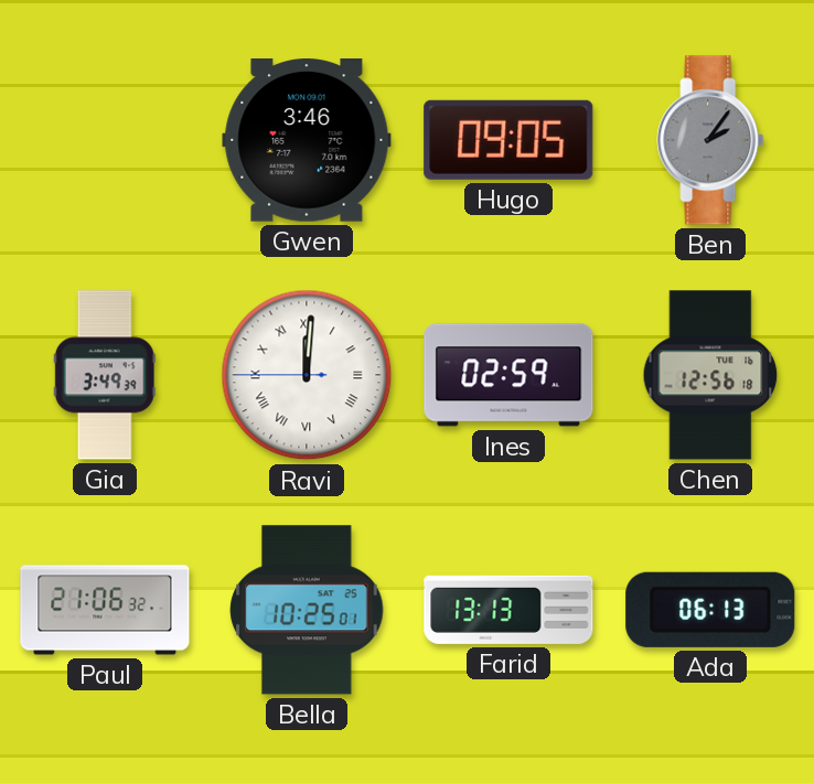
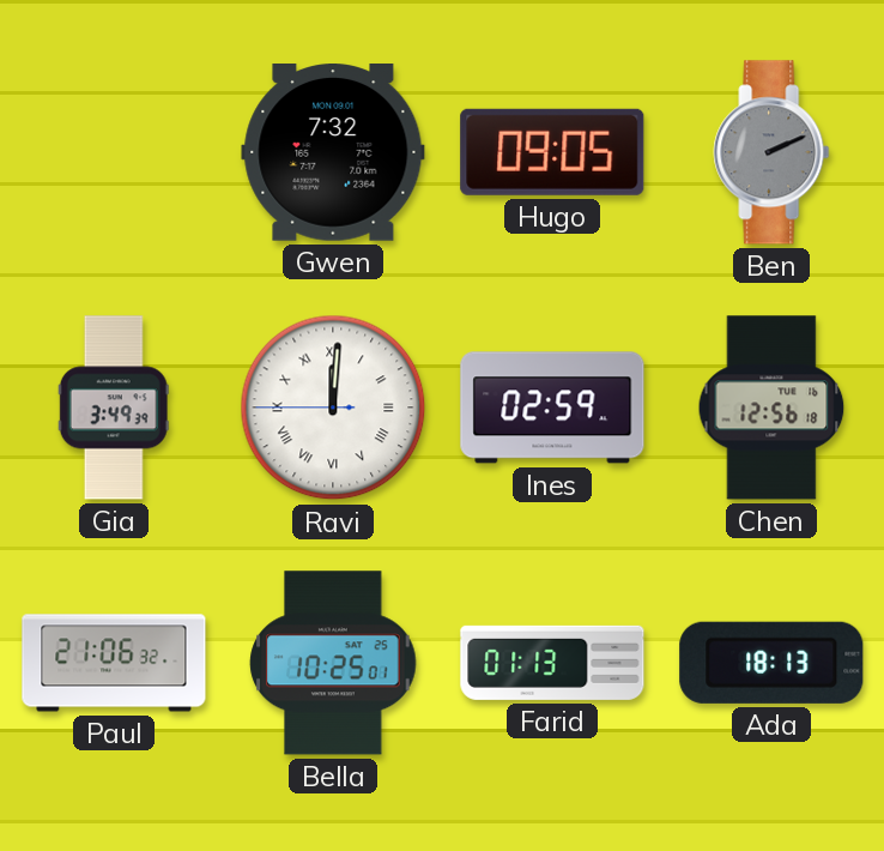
Gwen: 3:46 -> 7:32 (333, 153)
Ben: 2:06 -> 2:11 (771, 152)
Farid: 13:13 -> 01:13 (552, 663)
Ada: 06:13 -> 18:13 (771, 663)
